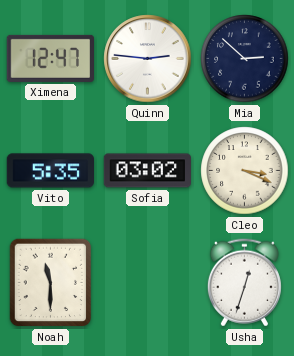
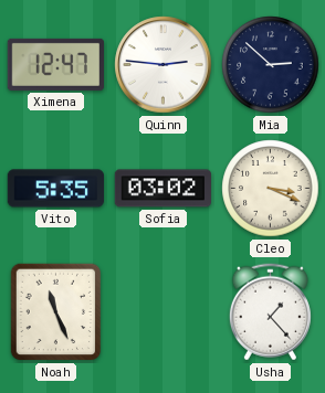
Noah: 11:30 -> 11:26 (56, 312)
Usha: 12:33 -> 1:23 (270, 312)
